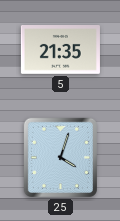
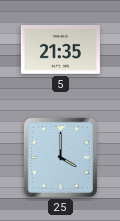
25: 4:03 -> 4:00 (60, 157)
